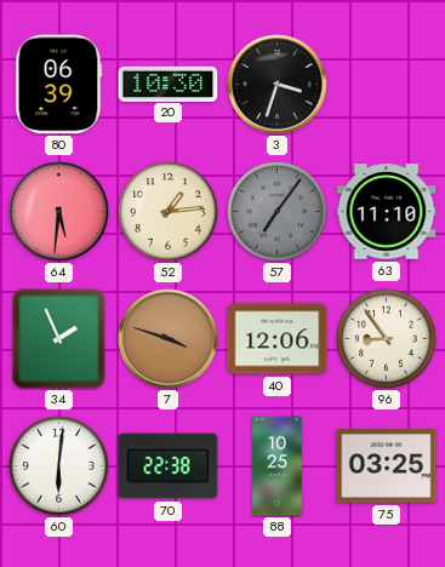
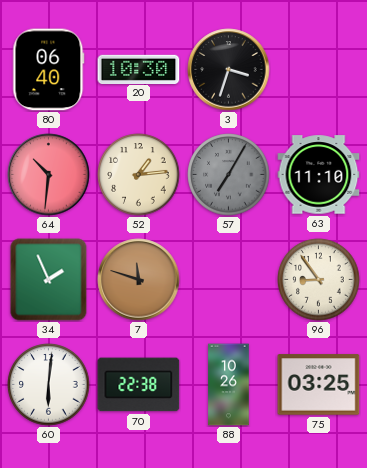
80: 06:39 -> 06:40 (49, 70)
64: 5:31 -> 10:31 (49, 175)
57: 7:06 -> 7:05 (229, 175)
7: 3:48 -> 11:48 (139, 280)
40: 12:06 -> none (278, 339)
88: 10:25 -> 10:26 (229, 385)
